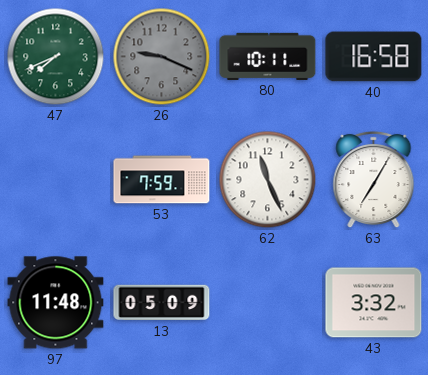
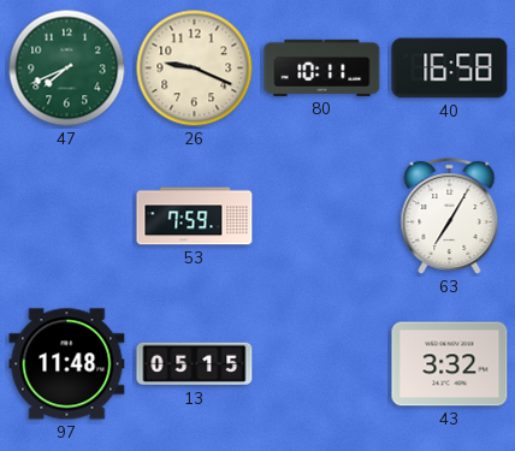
26 dial: grey -> cream (195, 69)
62: 11:26 -> none (268, 180)
13: 05:09 -> 05:15 (195, 364)
